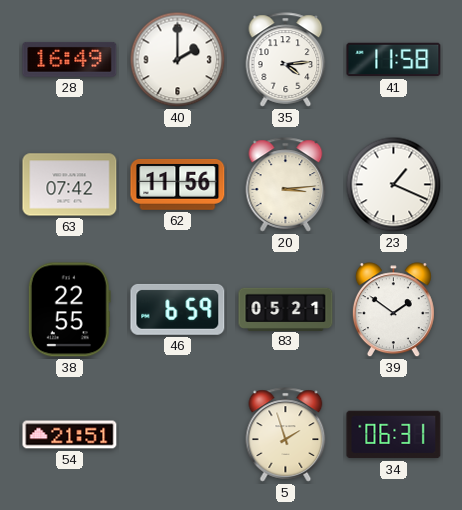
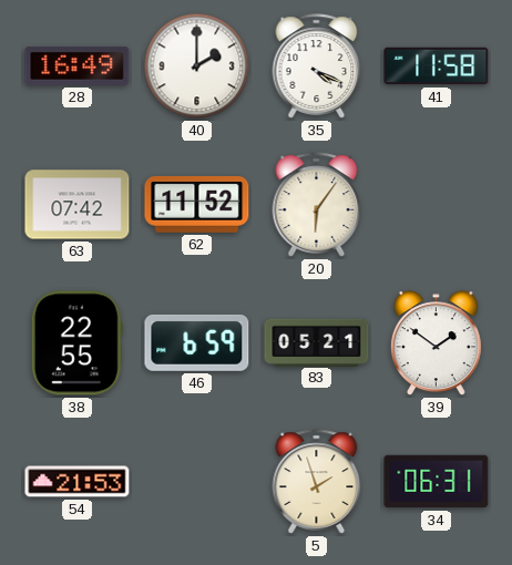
35: 4:14 -> 4:19 (317, 66)
62: 11:56 -> 11:52 (197, 204)
20: 3:14 -> 6:06 (317, 205)
23: 1:19 -> none (394, 185)
54: 21:51 -> 21:53 (78, 482)
